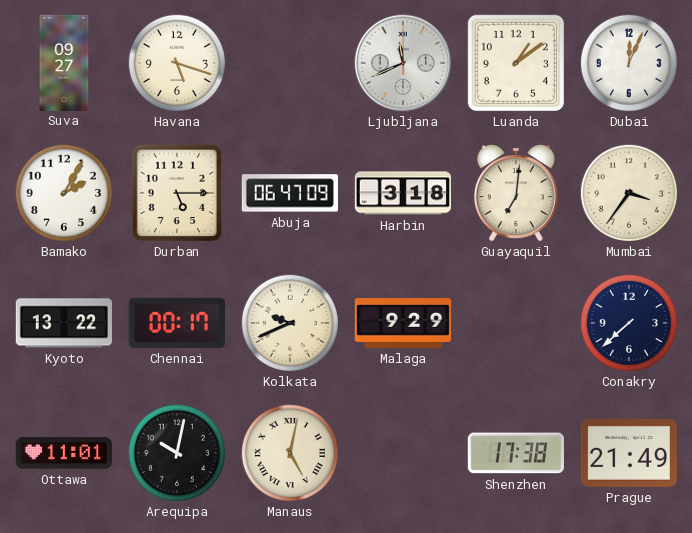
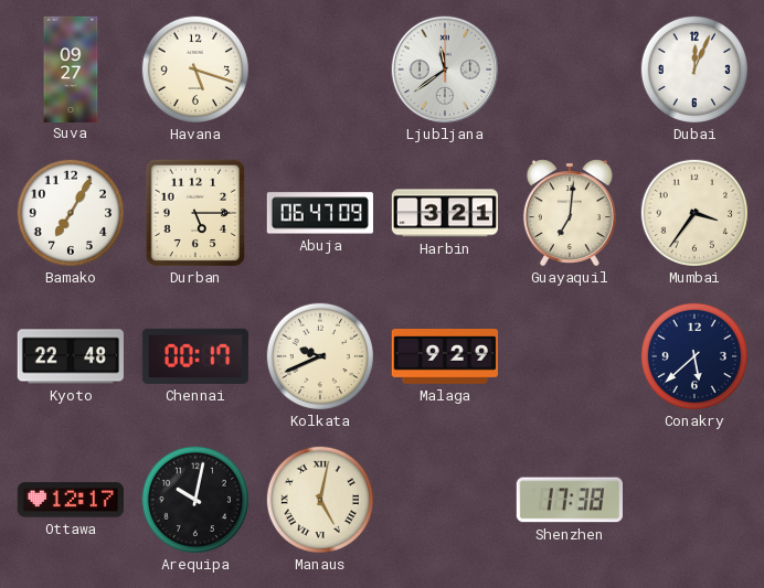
Ljubljana: 11:41 -> 11:39 (445, 70)
Luanda: 1:09 -> none (516, 63)
Bamako: 2:05 -> 7:05 (71, 213)
Harbin: 3:18 -> 3:21 (444, 213)
Kyoto: 13:22 -> 22:48 (71, 356)
Conakry: 7:38 -> 5:38 (694, 356)
Ottawa: 11:01 -> 12:17 (70, 500)
Prague: 21:49 -> none (629, 454)
